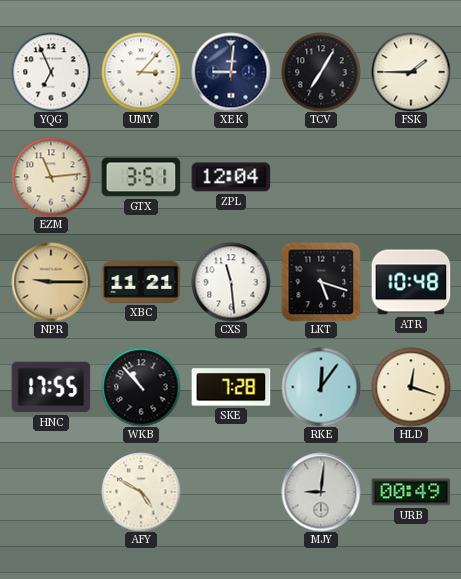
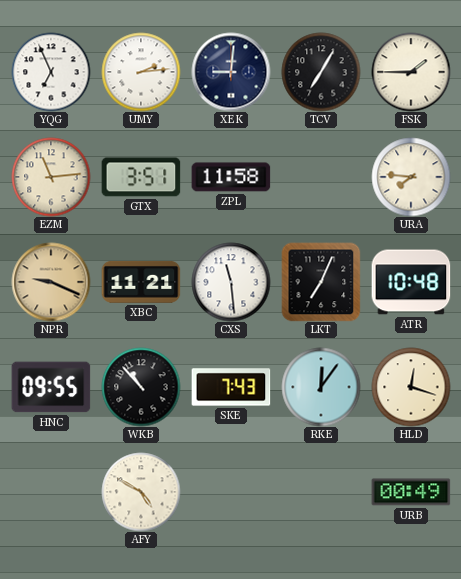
UMY: 3:07 -> 2:14 (141, 72)
ZPL: 12:04 -> 11:58 (231, 177)
URA: none -> 7:46 (411, 177)
NPR: 9:15 -> 9:19 (51, 282)
LKT: 5:18 -> 7:04 (321, 282)
HNC: 17:55 -> 09:55 (51, 387)
SKE: 7:28 -> 7:43 (231, 387)
MJY: 9:01 -> none (321, 492)
